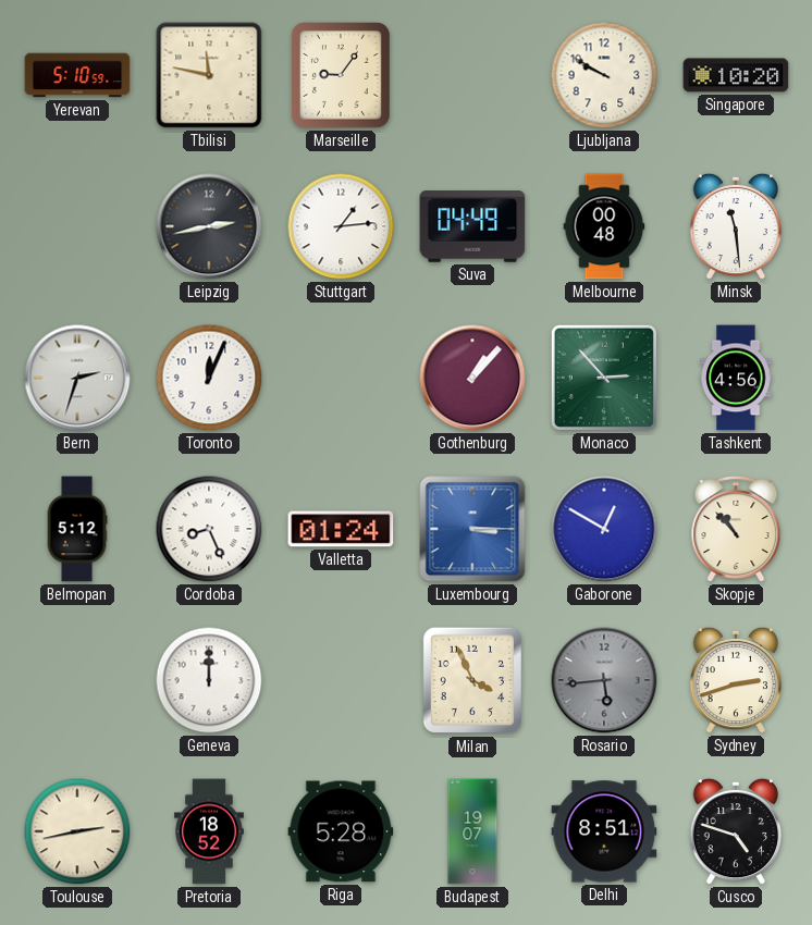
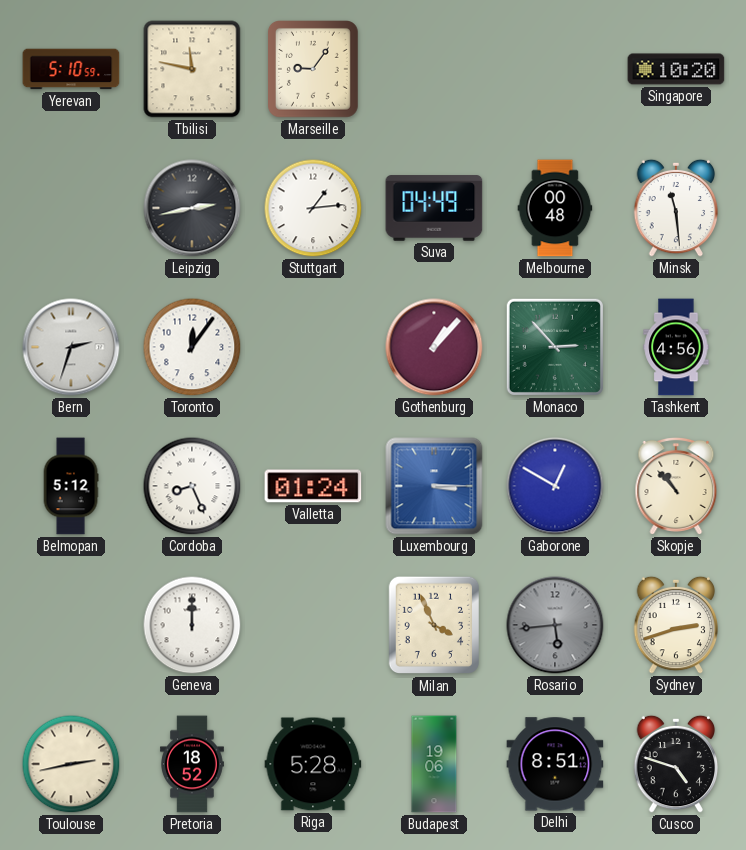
Ljubljana: 9:50 -> none (604, 75)
Toronto: 12:04 -> 12:06 (192, 347)
Budapest: 19:07 -> 19:06 (434, 764)
